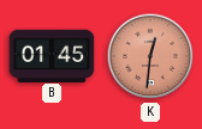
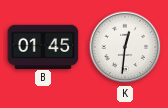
K dial: salmon -> white (125, 47)
